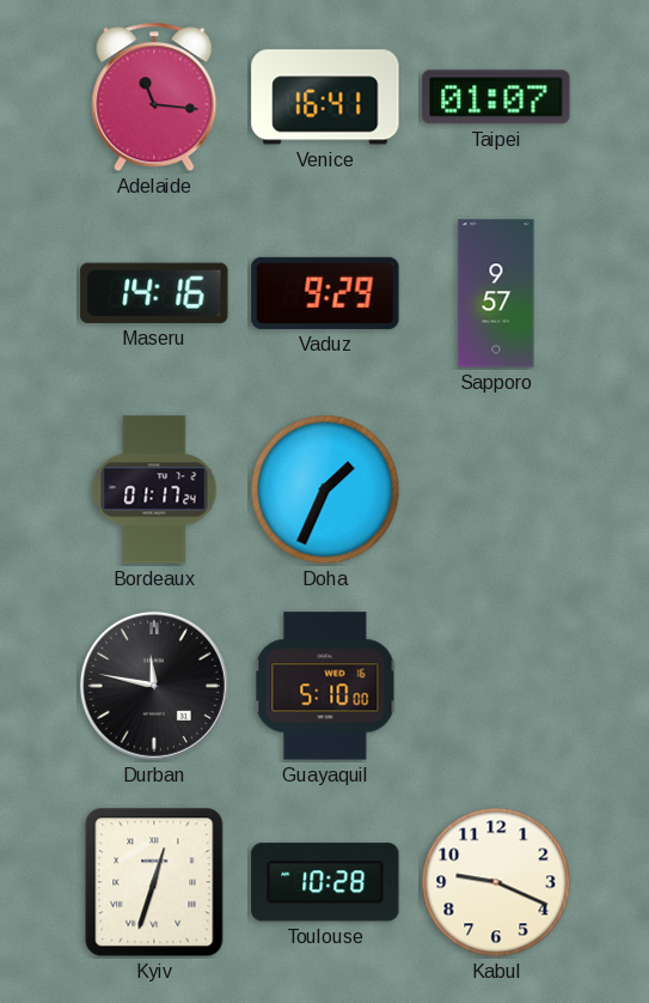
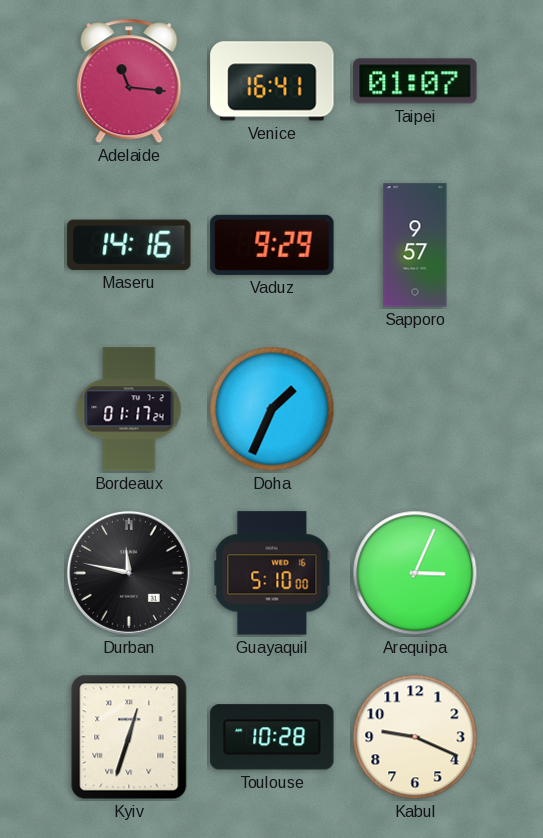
Arequipa: none -> 3:04 (415, 573)
